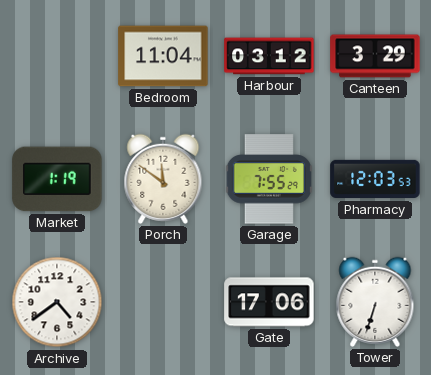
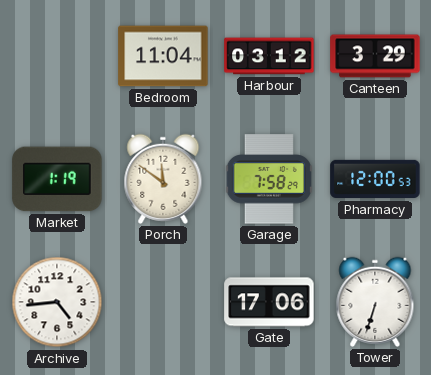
Garage: 7:55 -> 7:58 (269, 179)
Pharmacy: 12:03 -> 12:00 (375, 179)
Archive: 4:39 -> 4:44 (57, 302)
